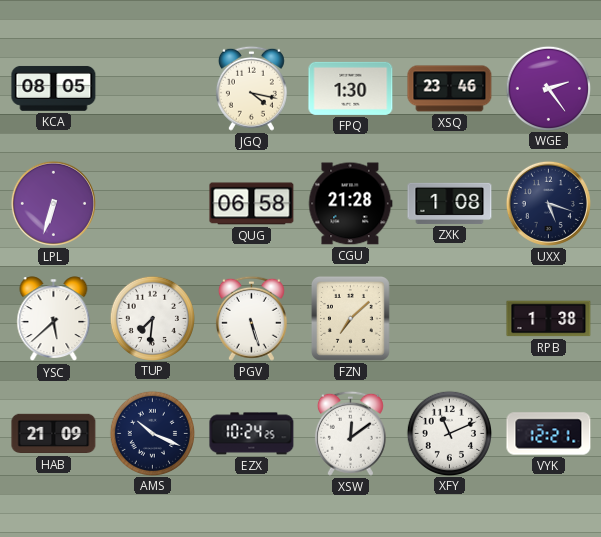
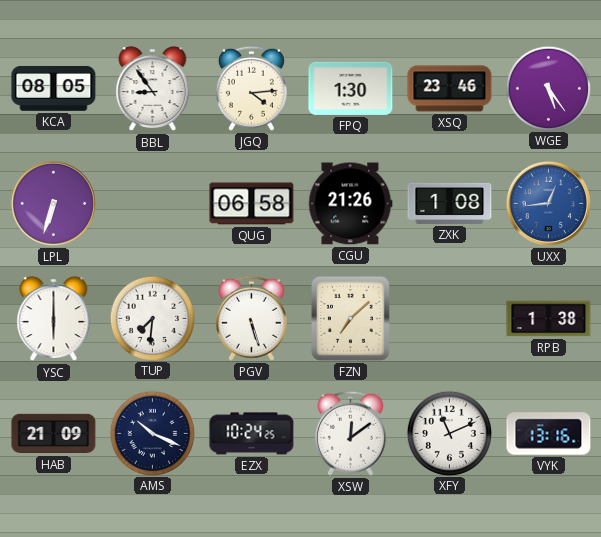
BBL: none -> 8:54 (153, 89)
JGQ: 4:17 -> 4:14 (251, 88)
WGE: 2:24 -> 5:24 (548, 88)
CGU: 21:28 -> 21:26 (350, 204)
UXX: 5:18 -> 12:44 (548, 203)
UXX dial: navy -> blue (548, 203)
YSC: 5:38 -> 6:00 (54, 319)
VYK: 12:21 -> 13:16 (549, 434)
